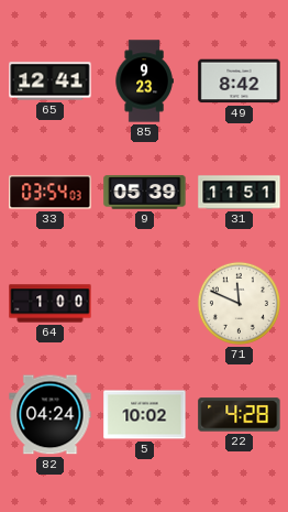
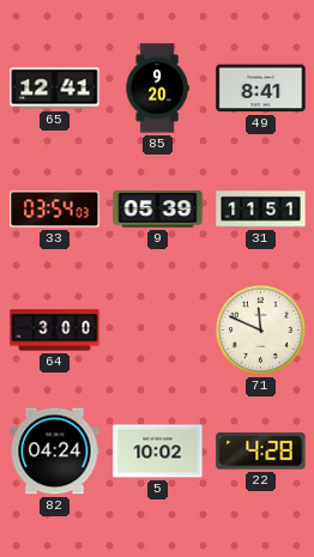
85: 9:23 -> 9:20 (157, 89)
49: 8:42 -> 8:41 (261, 89)
64: 1:00 -> 3:00 (55, 331)
